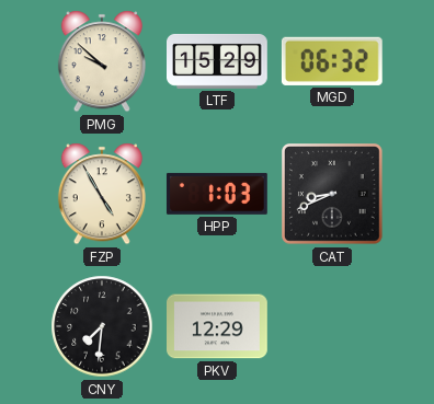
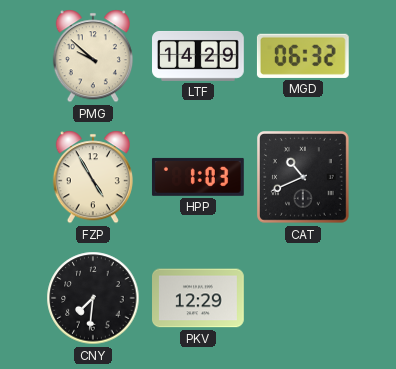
LTF: 15:29 -> 14:29 (199, 56)
CAT: 8:41 -> 10:41 (304, 178)
